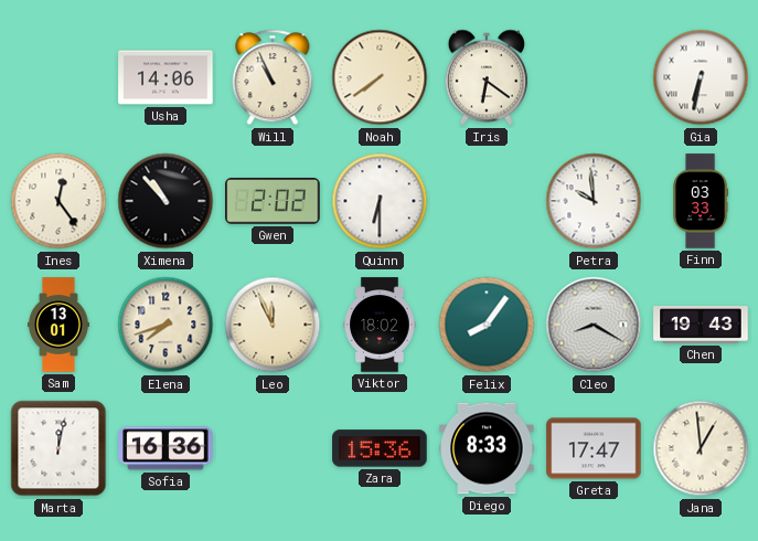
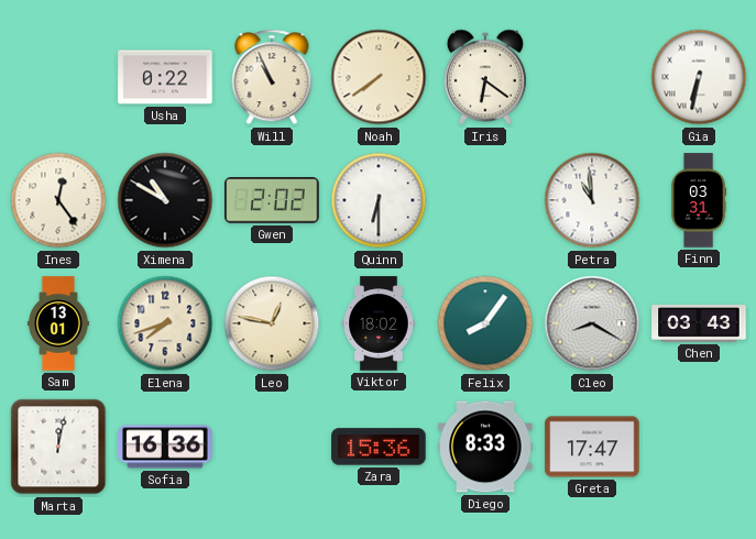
Usha: 14:06 -> 0:22 (165, 77)
Ximena: 10:53 -> 10:50 (165, 200)
Petra: 9:59 -> 10:59 (592, 200)
Finn: 03:33 -> 03:31 (699, 200)
Leo: 11:56 -> 12:47 (272, 323)
Chen: 19:43 -> 03:43 (699, 324)
Jana: 12:59 -> none (701, 448)
